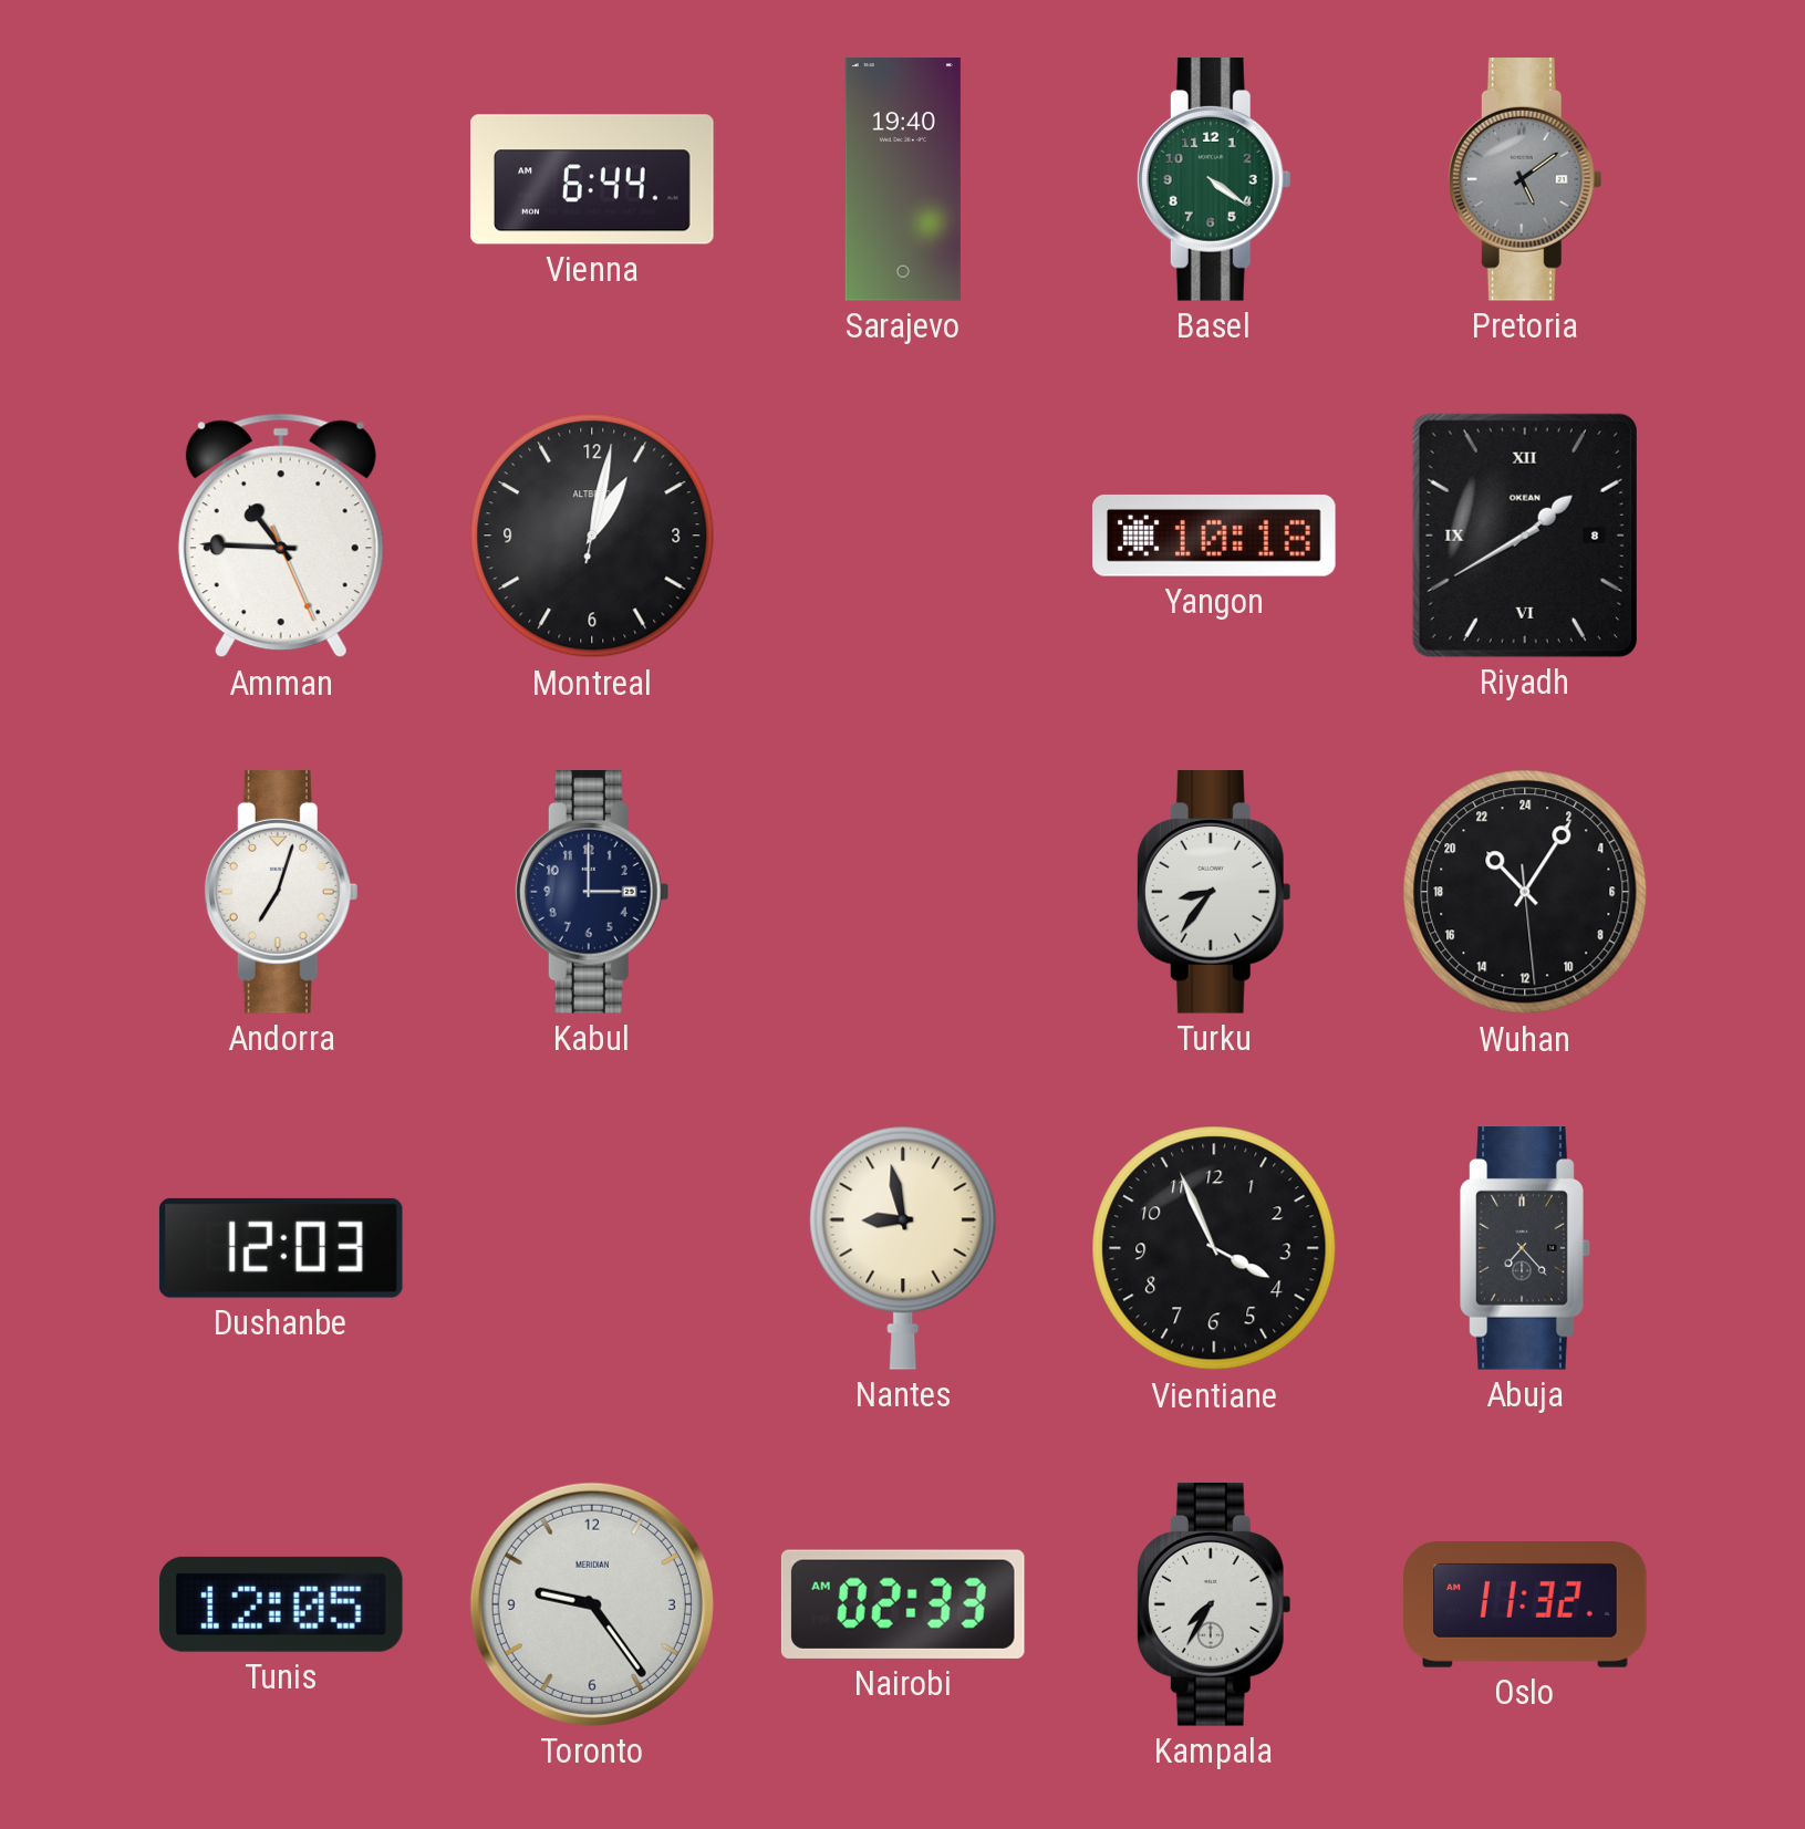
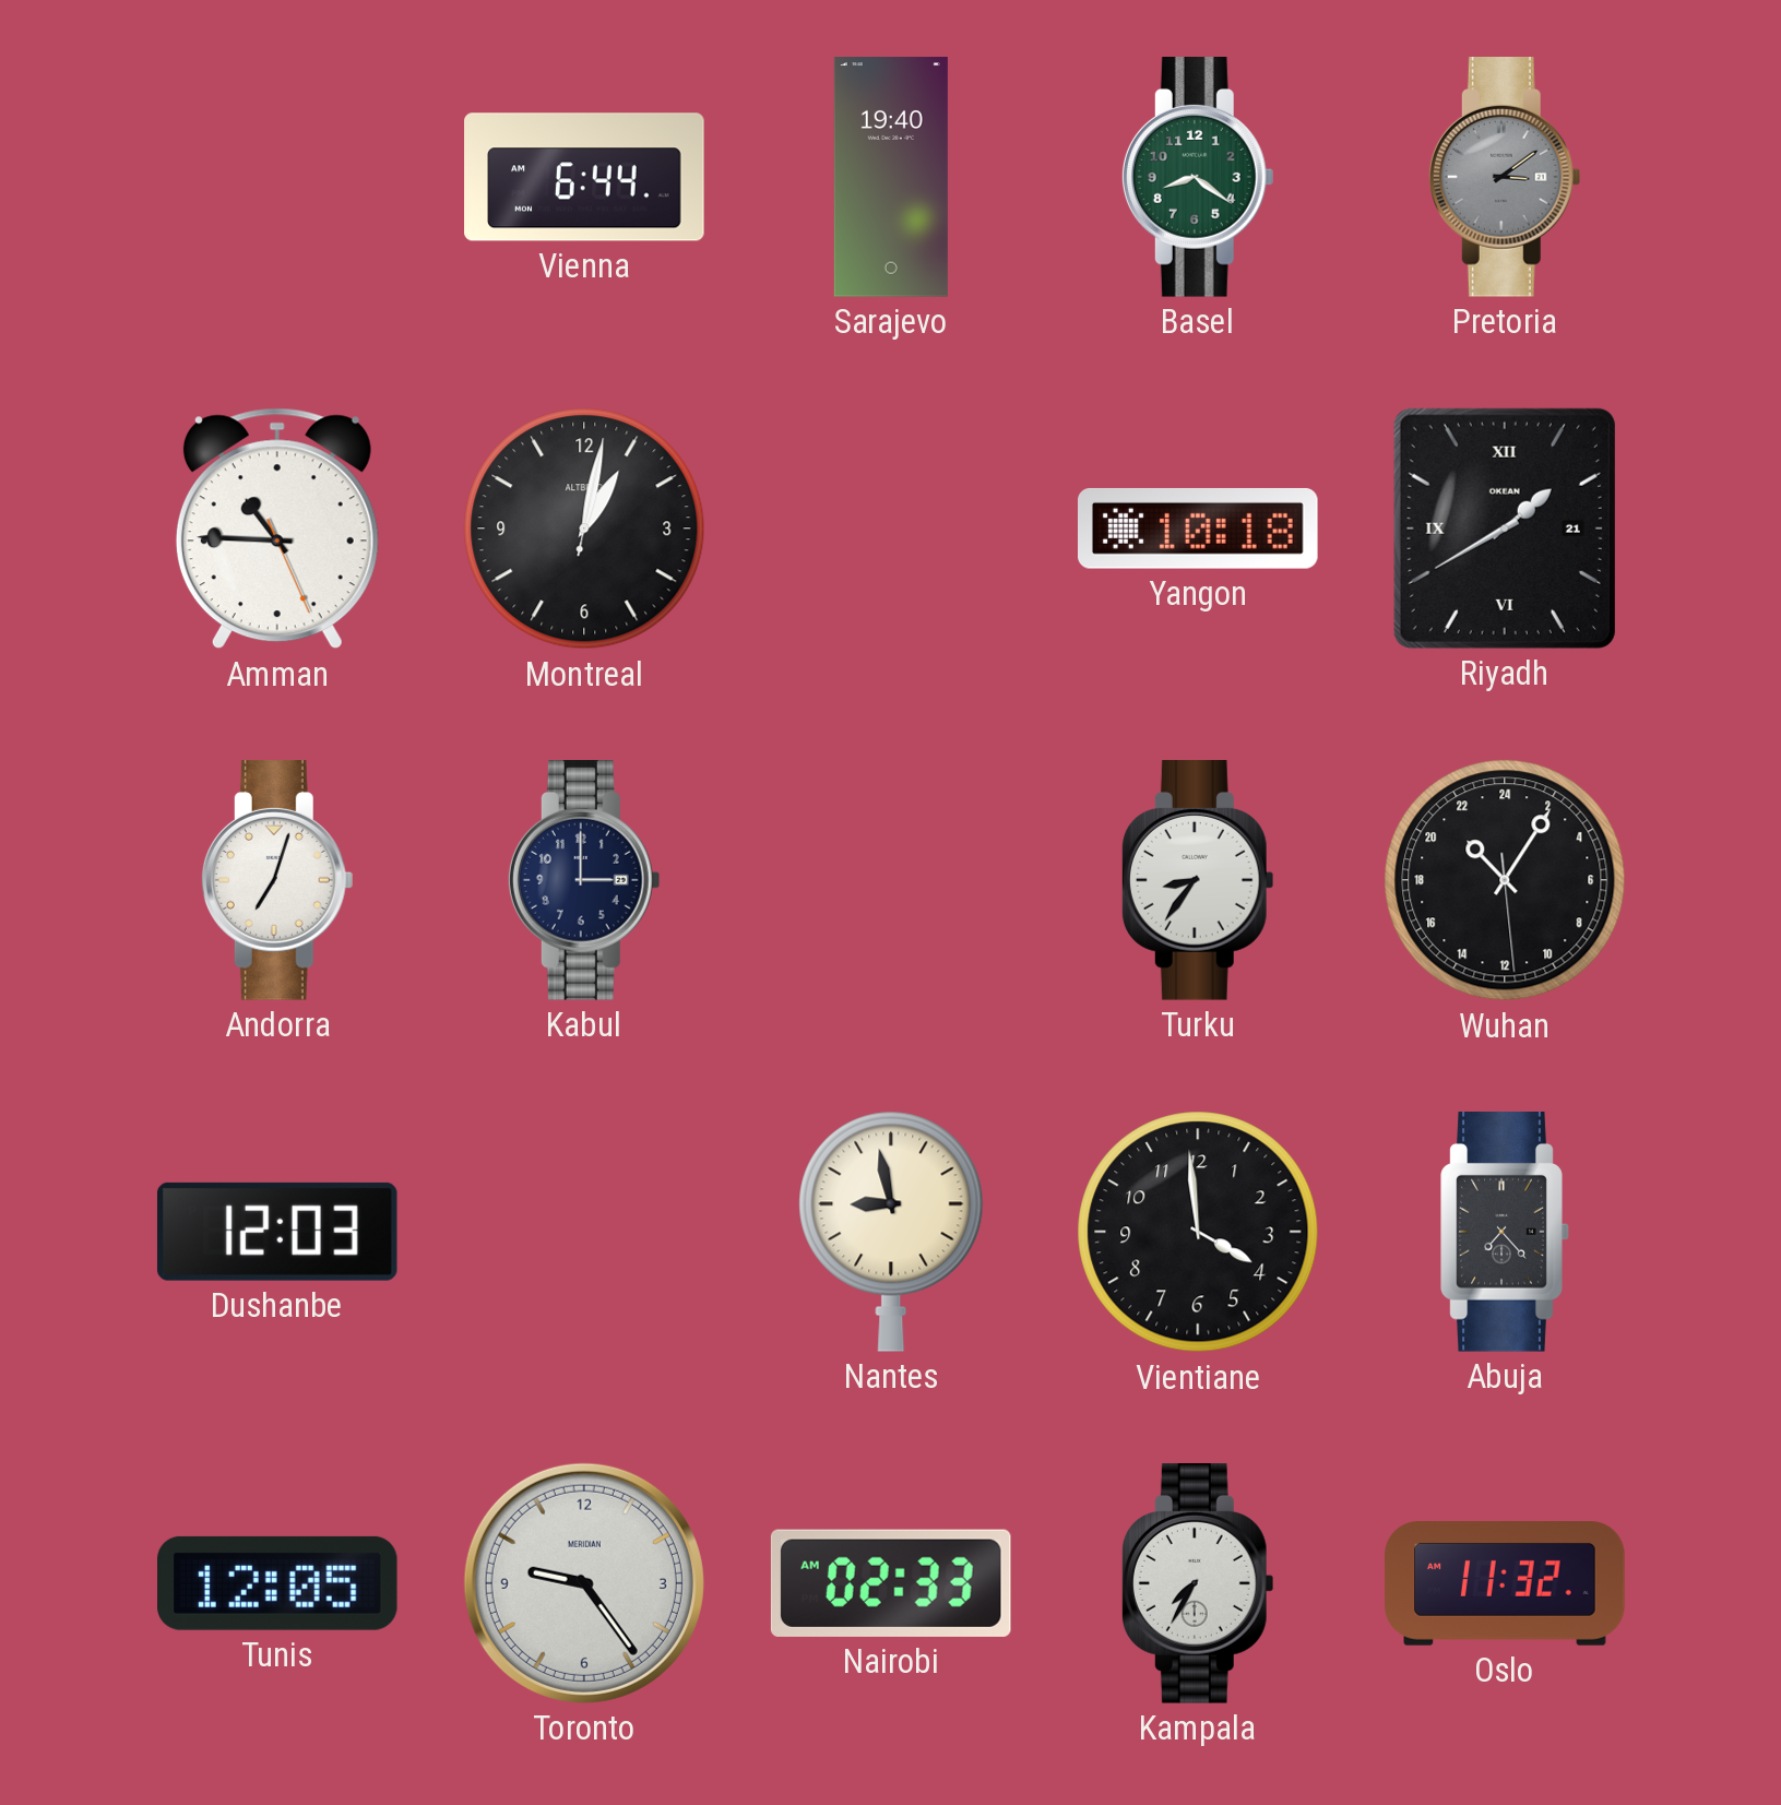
Basel: 4:21 -> 8:21 (1198, 178)
Pretoria: 5:09 -> 3:09 (1505, 178)
Riyadh date: 8 -> 21 (1505, 529)
Vientiane: 3:56 -> 3:59 (1198, 1232)
